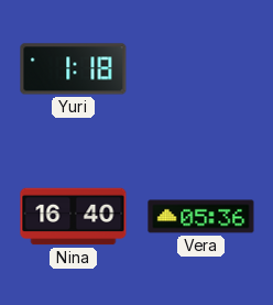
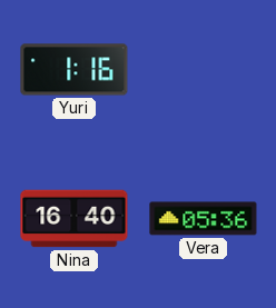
Yuri: 1:18 -> 1:16 (75, 70)
